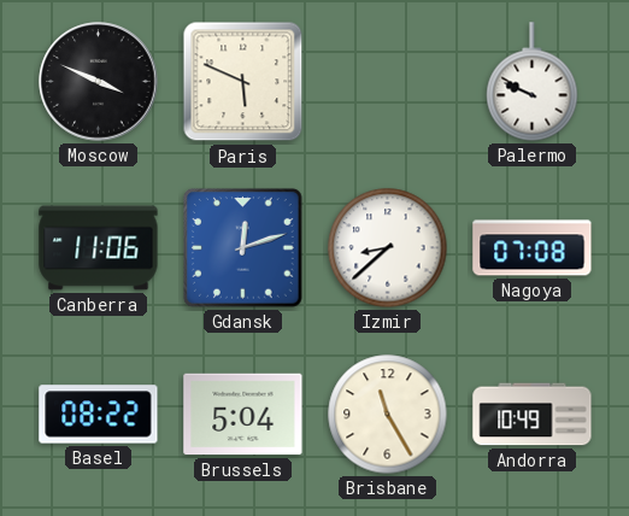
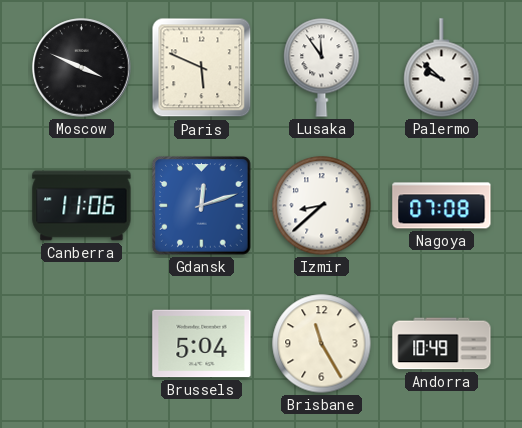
Lusaka: none -> 11:54 (322, 68)
Palermo: 9:49 -> 9:52 (442, 68)
Basel: 08:22 -> none (99, 415)
